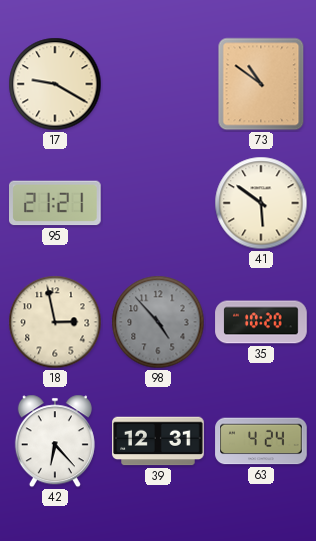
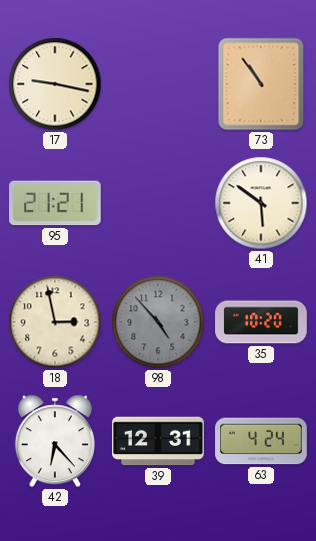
17: 9:20 -> 9:17 (55, 84)
73: 10:51 -> 10:54 (261, 84)
